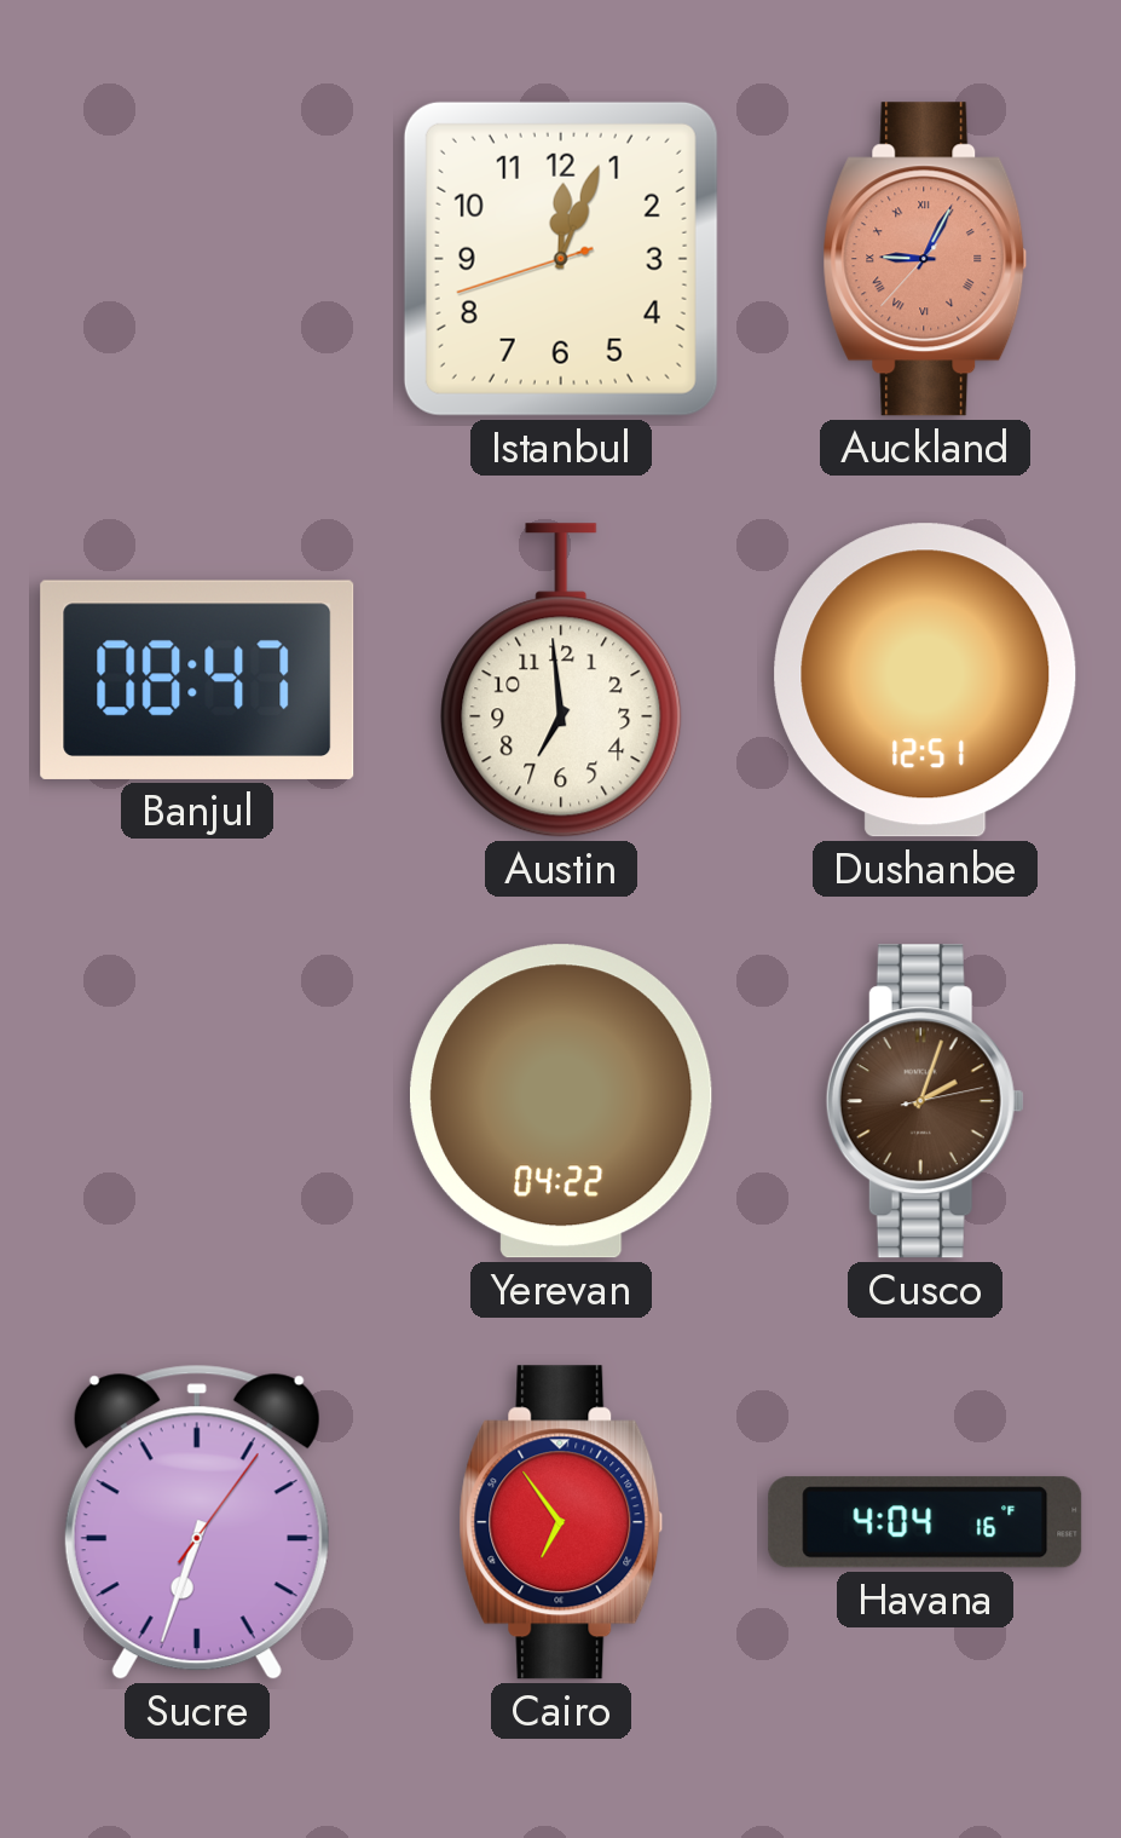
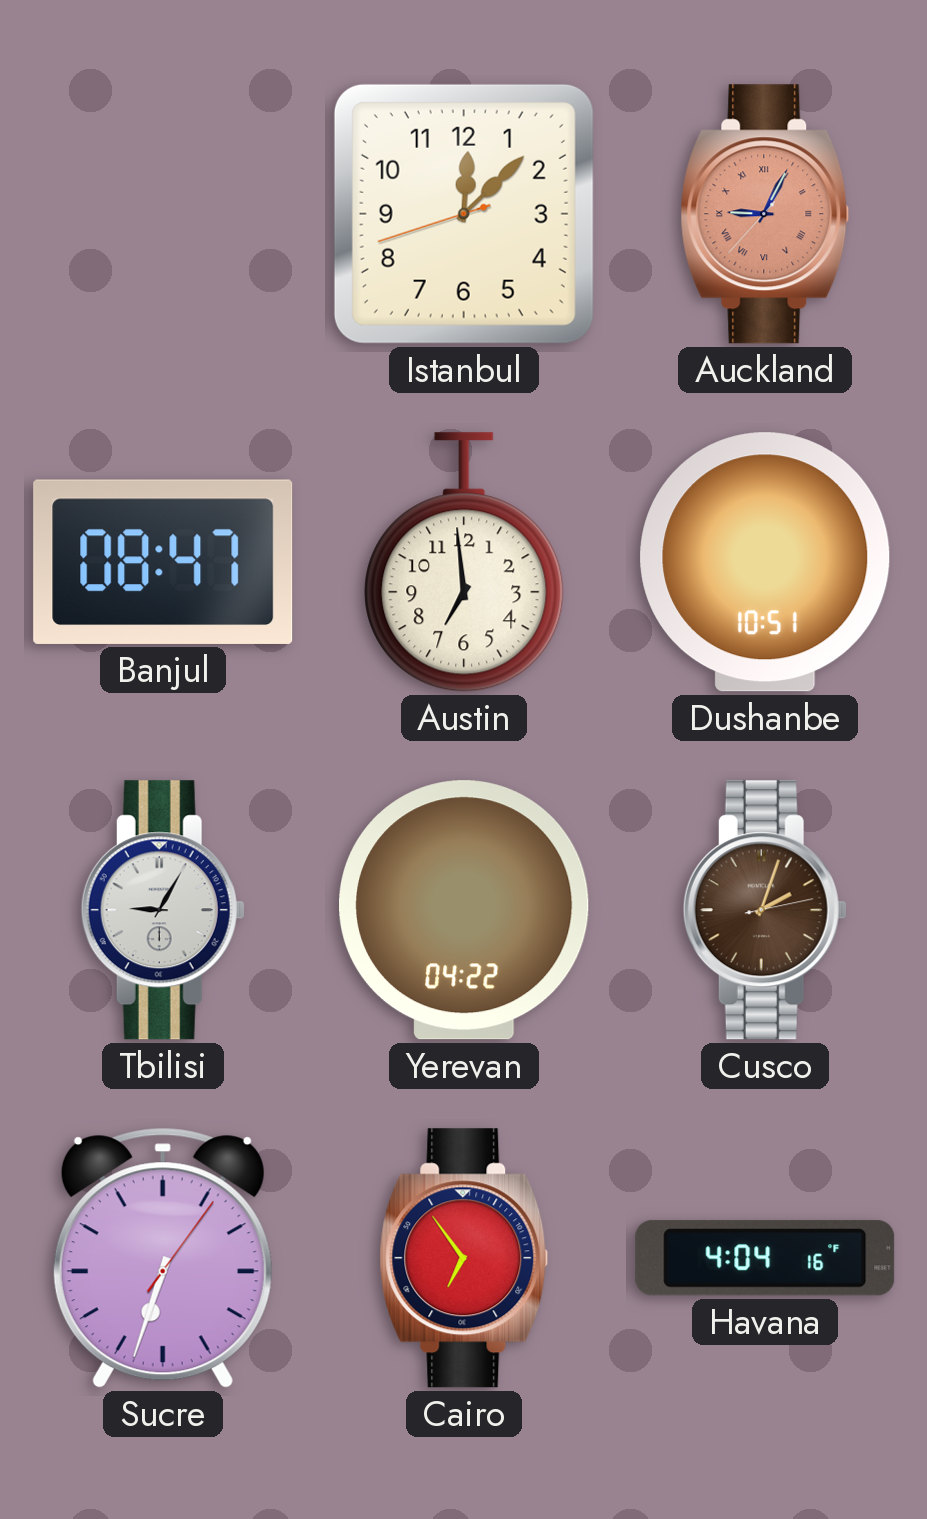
Istanbul: 12:03 -> 12:07 (464, 214)
Dushanbe: 12:51 -> 10:51 (765, 562)
Tbilisi: none -> 9:05 (163, 910)
